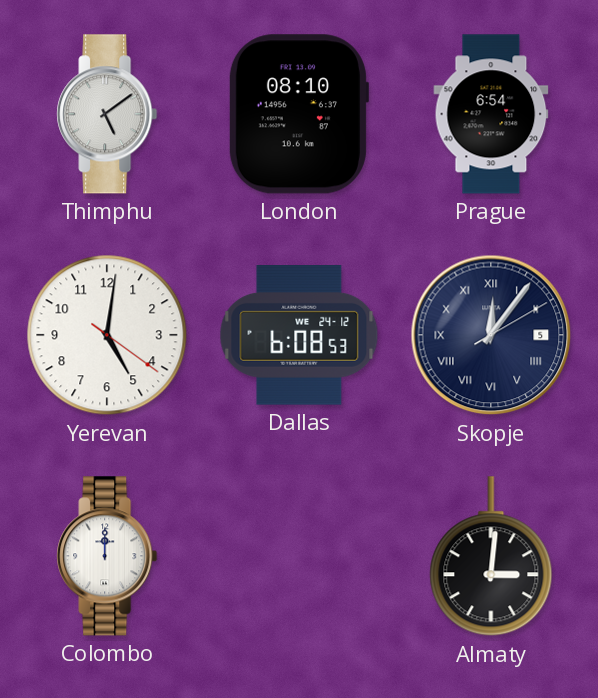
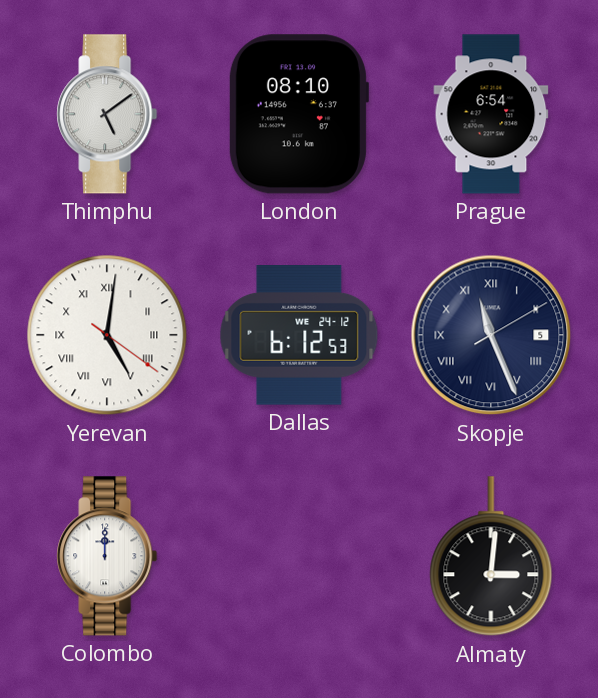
Yerevan numerals: Arabic -> Roman (107, 335)
Dallas: 6:08 -> 6:12 (299, 336)
Skopje: 12:06 -> 11:26 (491, 335)
